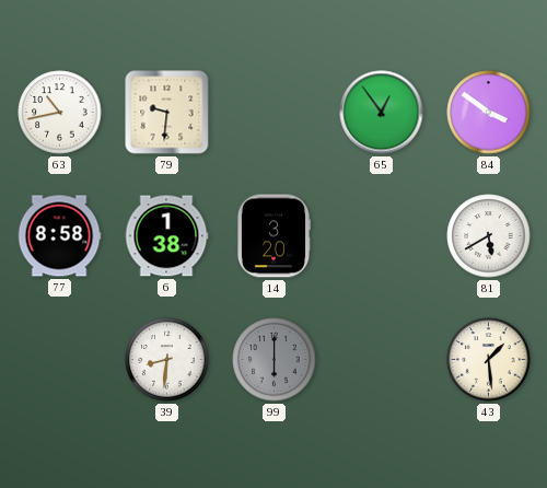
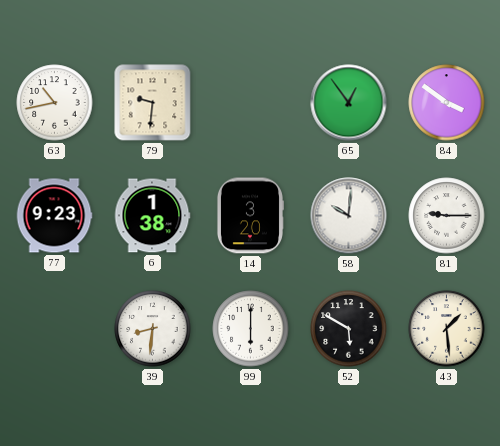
77: 8:58 -> 9:23 (54, 216)
58: none -> 10:01 (349, 216)
81: 5:40 -> 9:15 (447, 216)
99 dial: grey -> white (251, 329)
52: none -> 5:50 (349, 329)
